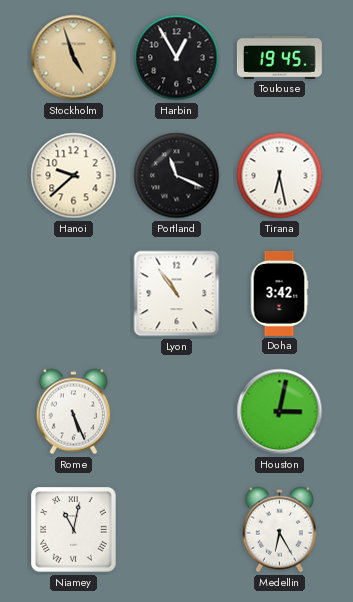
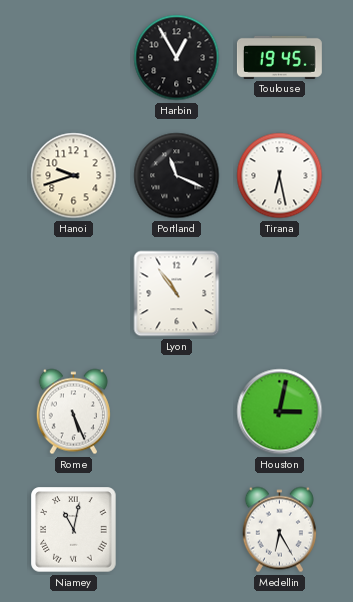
Stockholm: 4:57 -> none (74, 58)
Hanoi: 9:38 -> 9:42 (74, 176)
Doha: 3:42 -> none (279, 293)
